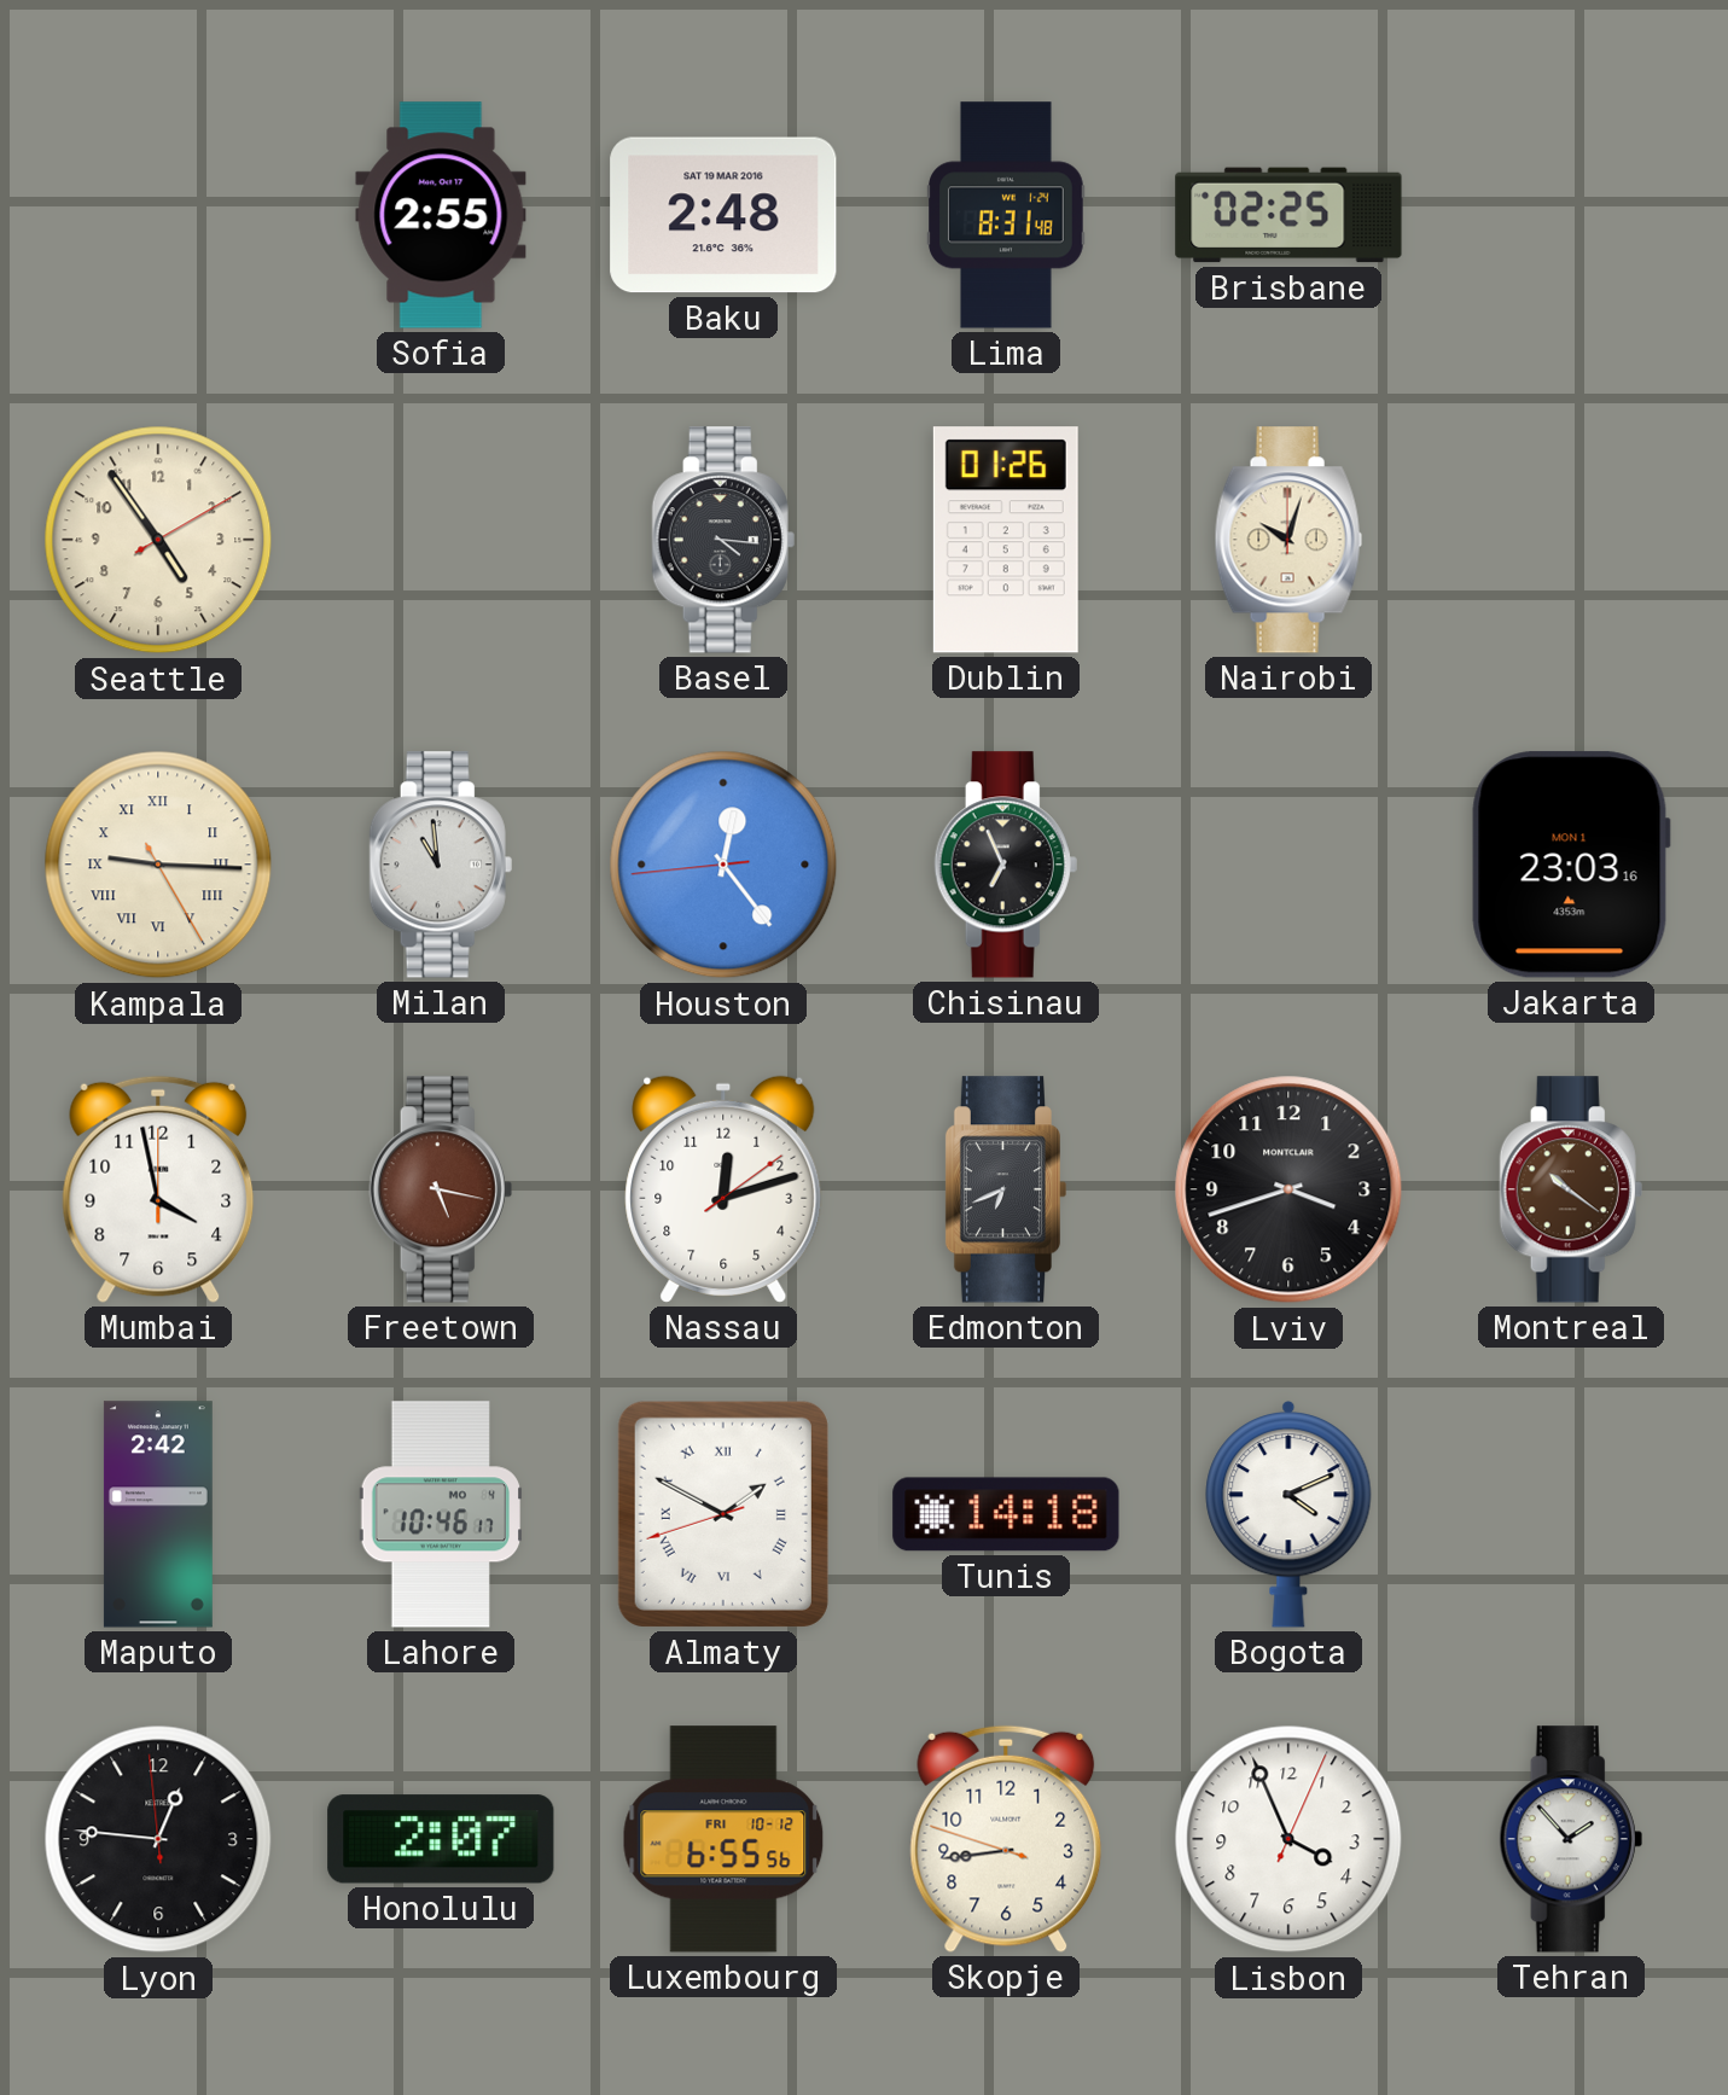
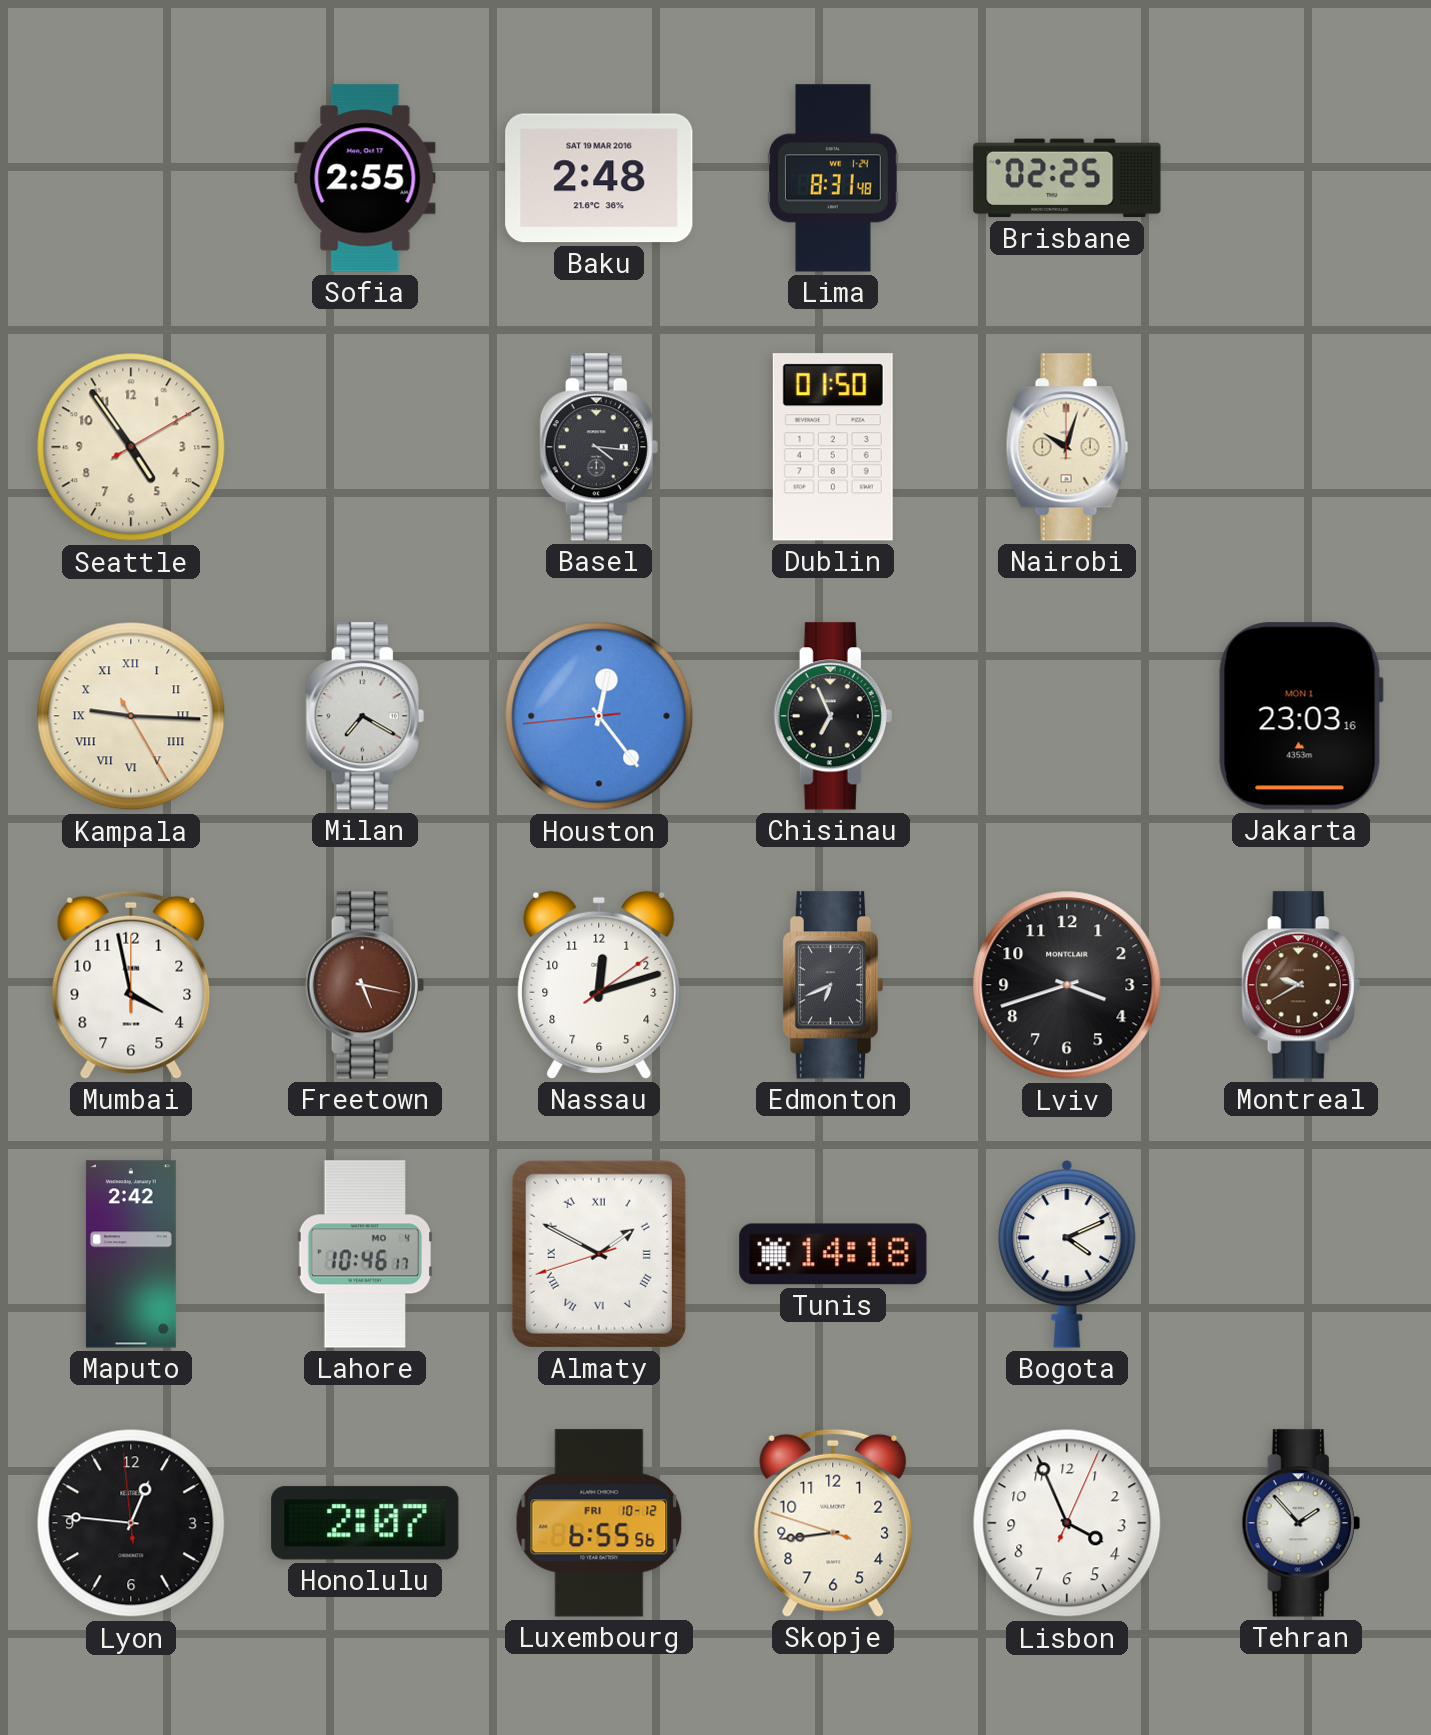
Dublin: 01:26 -> 01:50 (833, 447)
Milan: 10:59 -> 7:20 (365, 716)
Montreal: 10:21 -> 9:40 (1301, 985)
